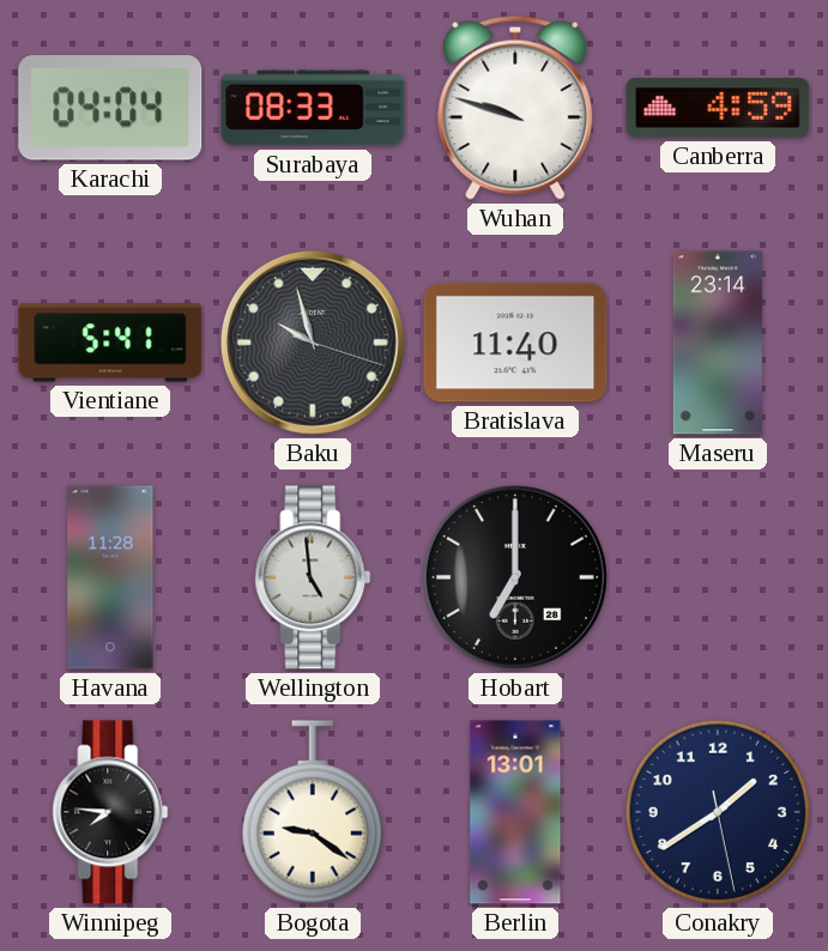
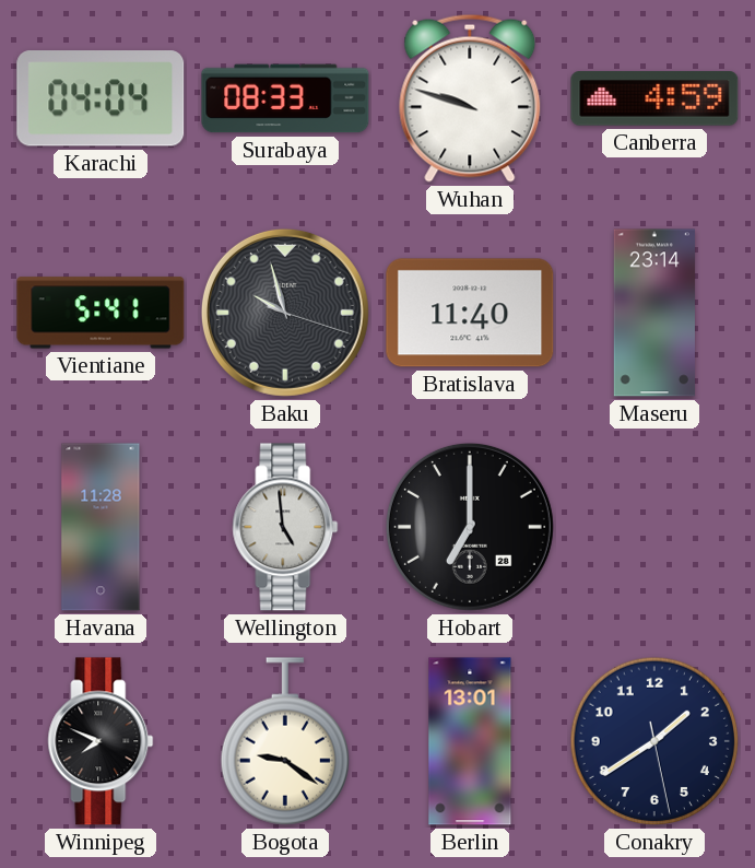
Winnipeg: 7:46 -> 7:49 (101, 741)
